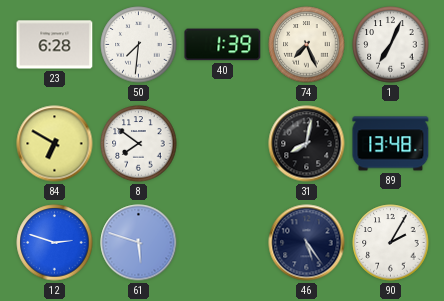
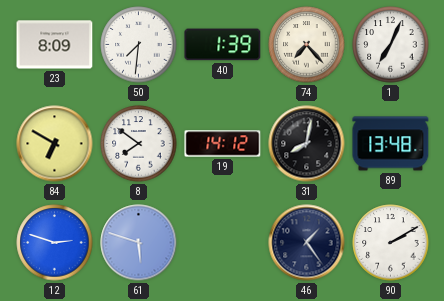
23: 6:28 -> 8:09 (55, 45)
74: 7:26 -> 7:23 (307, 45)
19: none -> 14:12 (223, 144)
46: 5:24 -> 1:24 (307, 243)
90: 2:05 -> 2:10 (391, 243)
